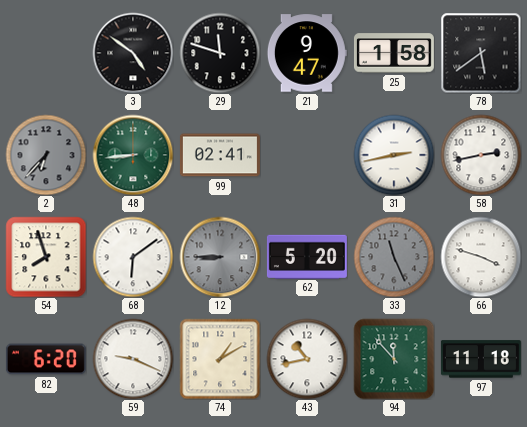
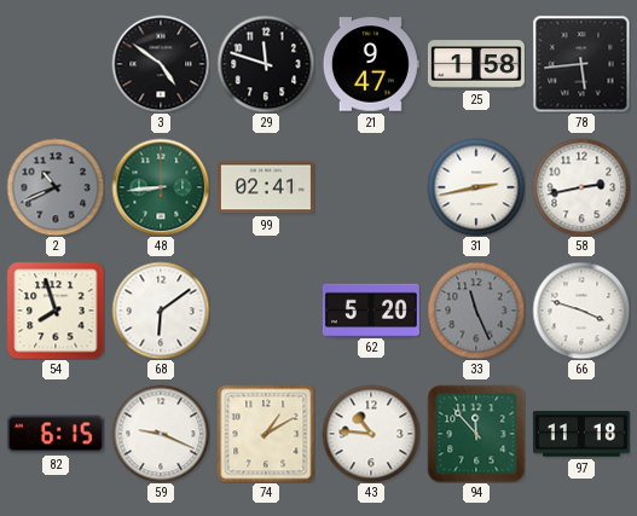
78: 5:39 -> 5:44 (581, 64)
2: 6:37 -> 10:41 (56, 187)
12: 8:45 -> none (220, 257)
82: 6:20 -> 6:15 (56, 434)
43: 10:43 -> 10:46 (371, 434)
